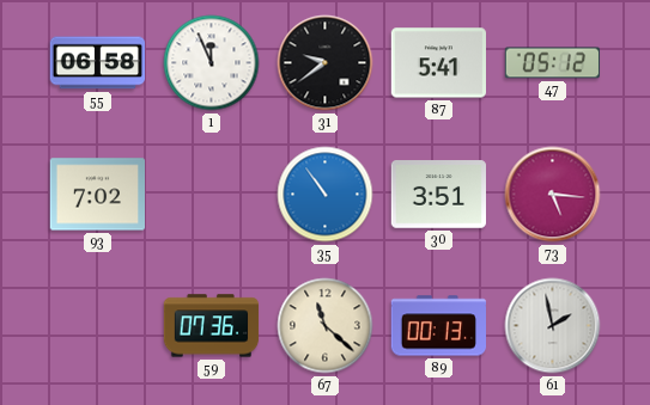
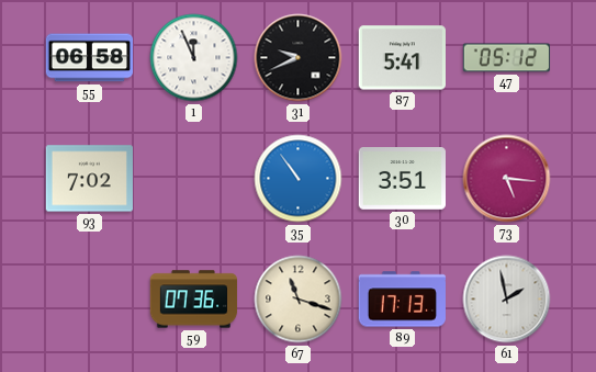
31: 9:39 -> 9:41 (299, 58)
67: 11:22 -> 11:18 (299, 300)
89: 00:13 -> 17:13 (402, 300)
